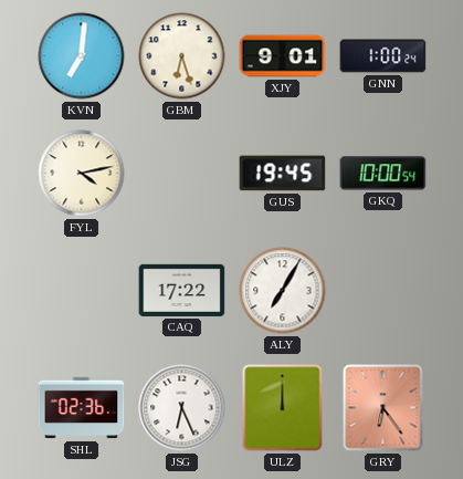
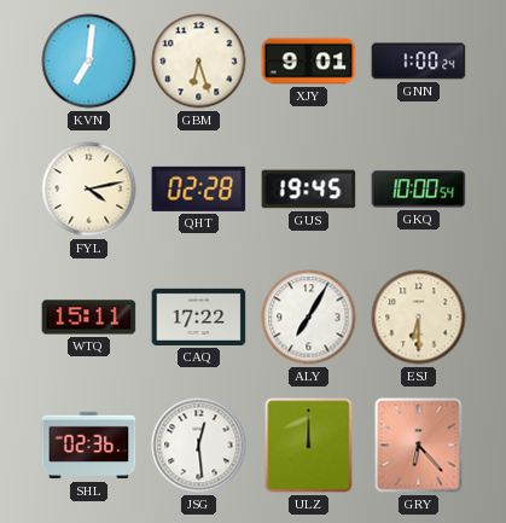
QHT: none -> 02:28 (199, 188)
WTQ: none -> 15:11 (89, 318)
ESJ: none -> 6:30 (419, 318)
JSG: 6:26 -> 12:29 (199, 446)
GRY: 6:24 -> 6:23 (419, 446)
